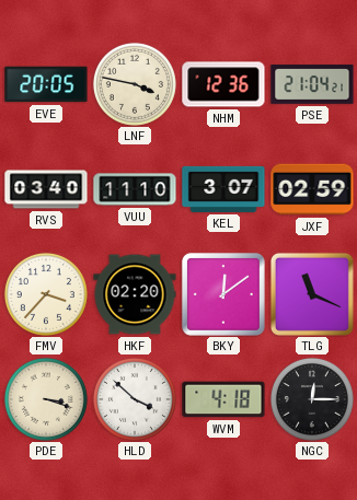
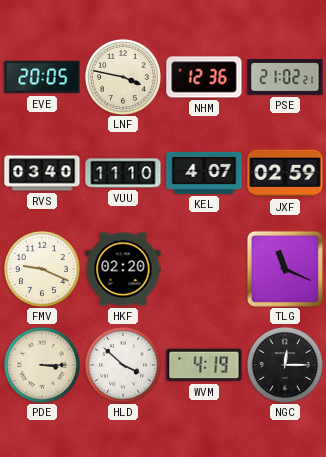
PSE: 21:04 -> 21:02 (285, 77)
KEL: 3:07 -> 4:07 (204, 173)
FMV: 3:37 -> 9:19 (42, 269)
BKY: 12:09 -> none (223, 294)
PDE: 3:18 -> 3:15 (42, 365)
WVM: 4:18 -> 4:19 (204, 365)
